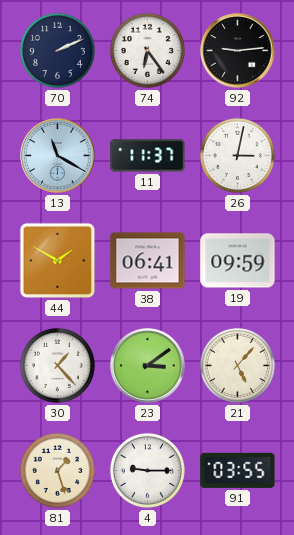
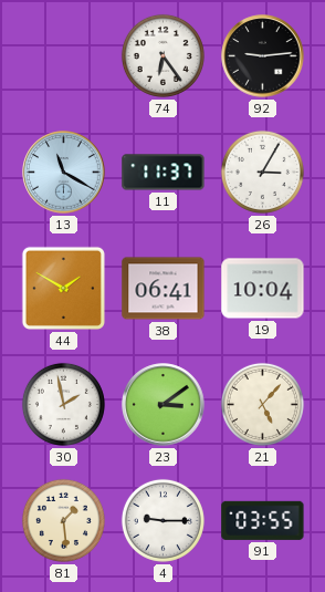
70: 2:11 -> none (57, 50)
26: 3:02 -> 3:05 (262, 172)
19: 09:59 -> 10:04 (263, 289)
30: 1:23 -> 1:58 (63, 404)
81: 1:27 -> 1:29 (63, 520)
